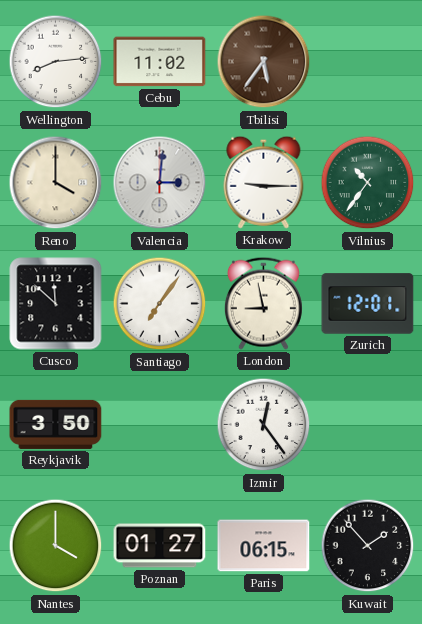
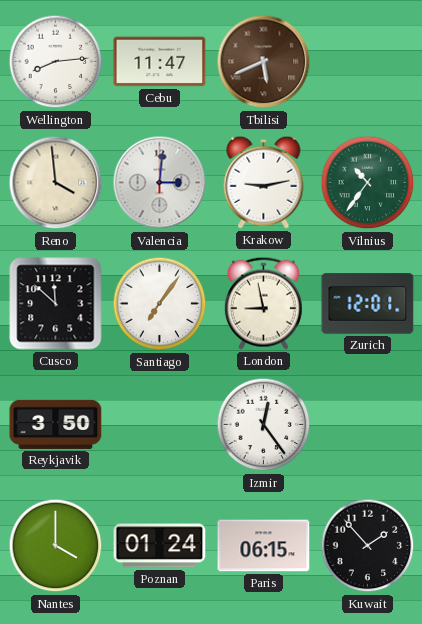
Cebu: 11:02 -> 11:47 (160, 62)
Tbilisi: 5:36 -> 5:41 (264, 62)
Reno: 4:00 -> 3:59 (56, 183)
Krakow: 9:15 -> 9:13 (264, 182)
Poznan: 01:27 -> 01:24 (160, 546)
